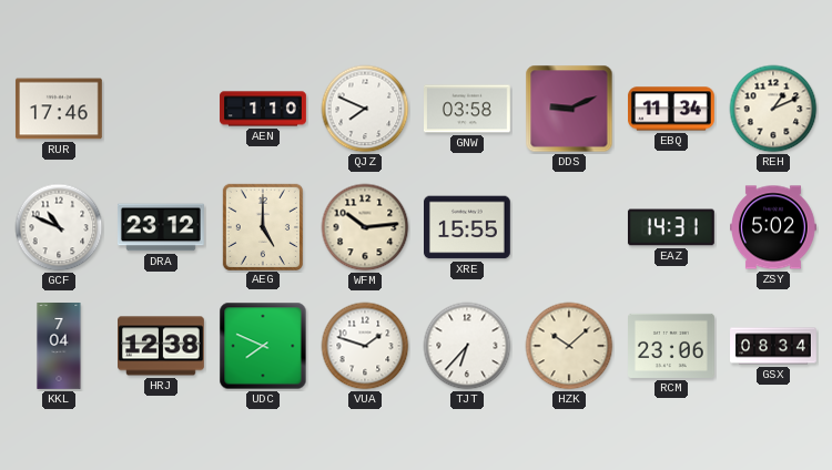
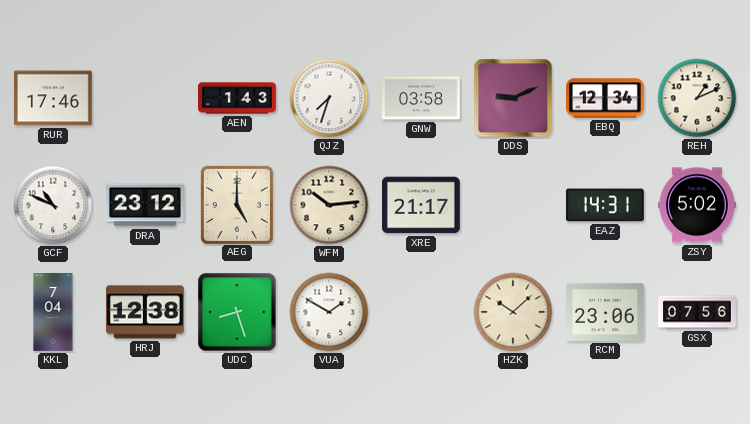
AEN: 1:10 -> 1:43 (237, 98)
QJZ: 7:49 -> 7:33 (329, 98)
EBQ: 11:34 -> 12:34 (606, 98)
XRE: 15:55 -> 21:17 (422, 205)
UDC: 7:49 -> 8:27 (237, 312)
VUA: 1:48 -> 1:50 (329, 312)
TJT: 6:37 -> none (467, 346)
GSX: 08:34 -> 07:56 (697, 312)
